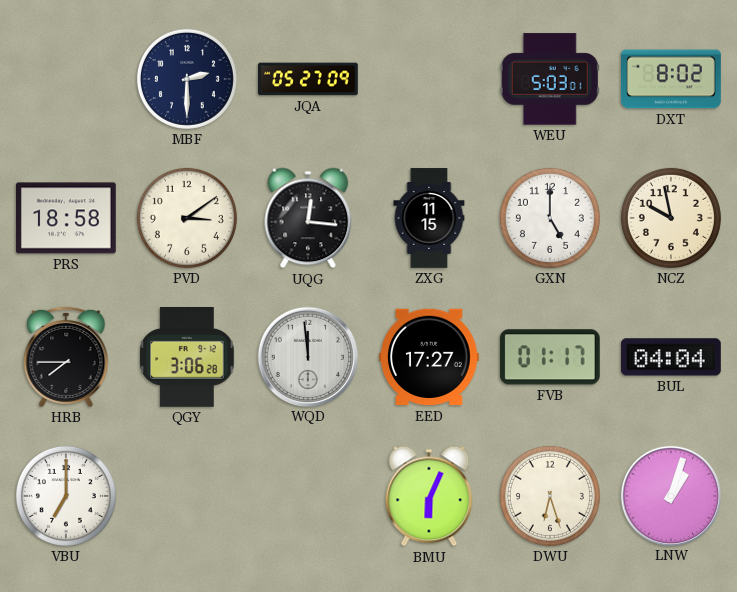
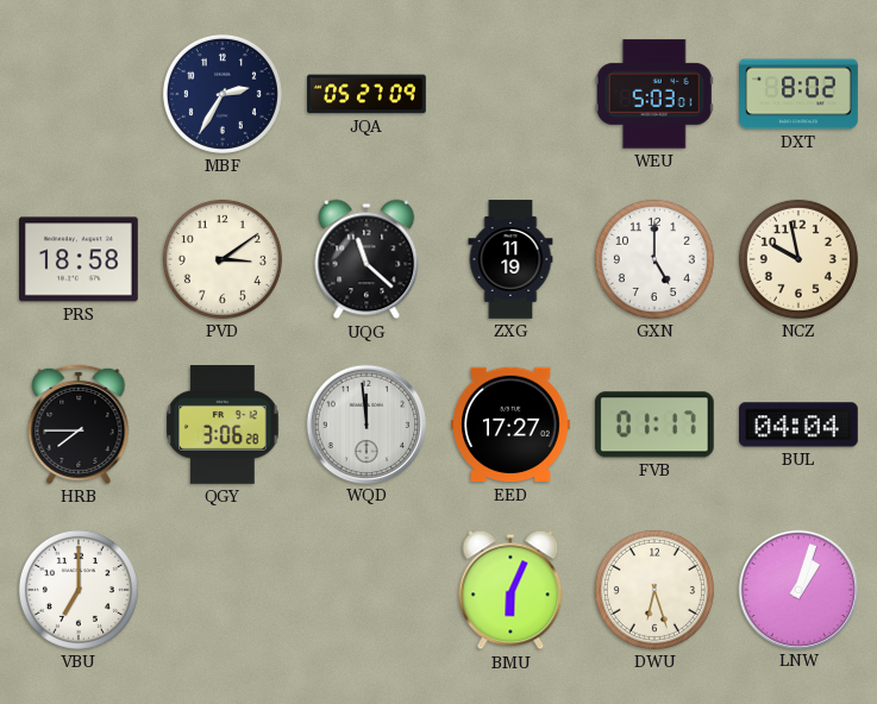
MBF: 2:30 -> 2:35 (223, 94)
UQG: 12:16 -> 11:22 (367, 259)
ZXG: 11:15 -> 11:19 (510, 259)
